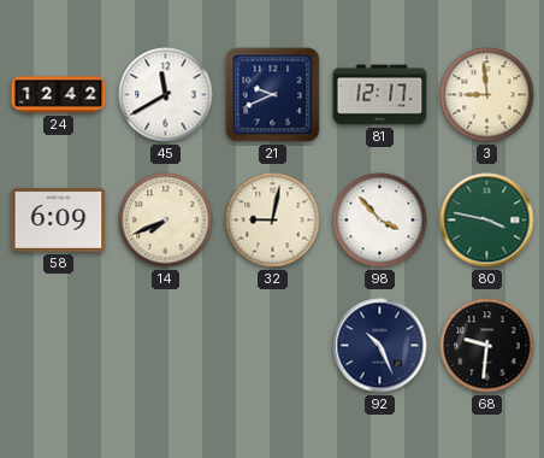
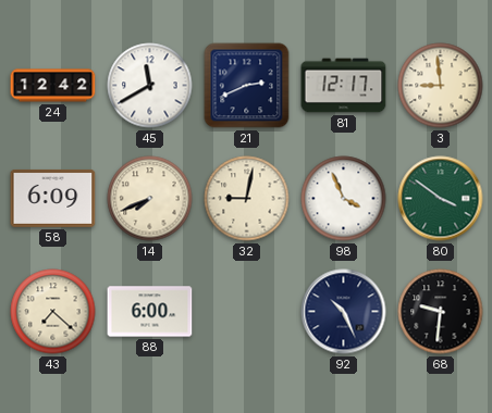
21: 9:41 -> 2:41 (247, 86)
98: 3:53 -> 3:56 (344, 199)
80: 3:47 -> 3:51 (441, 199)
43: none -> 7:22 (53, 312)
88: none -> 6:00 (150, 312)
